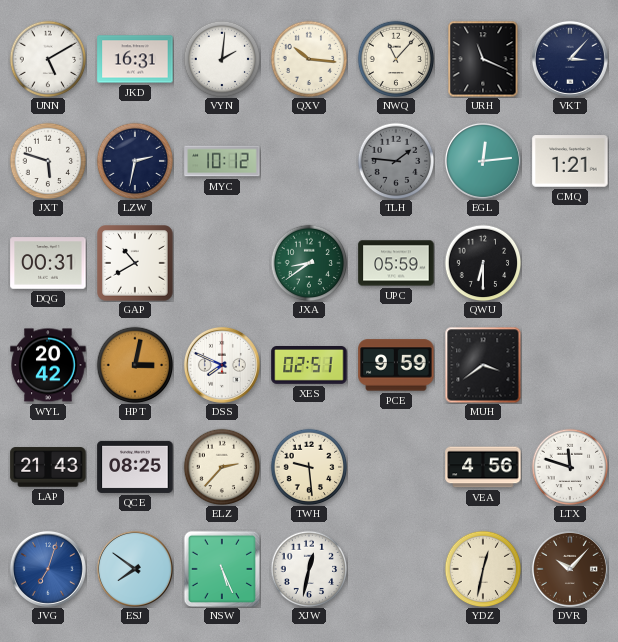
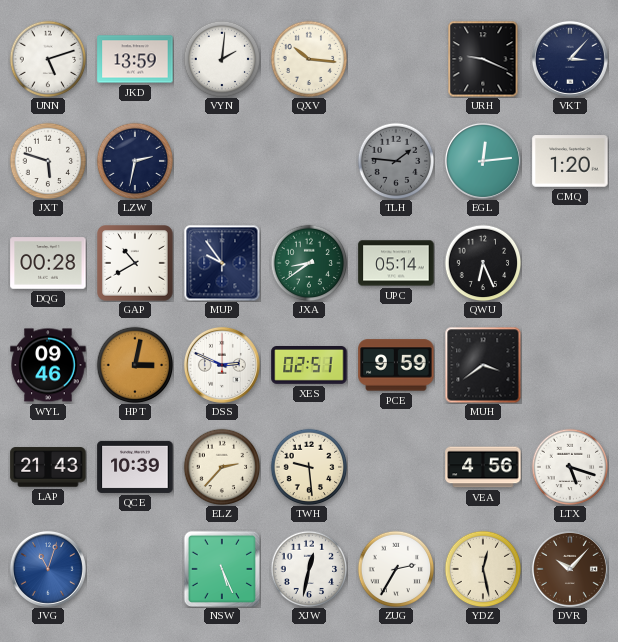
UNN: 5:10 -> 5:12 (48, 59)
JKD: 16:31 -> 13:59 (135, 59)
NWQ: 11:07 -> none (396, 59)
URH: 11:19 -> 9:19 (483, 59)
MYC: 10:12 -> none (222, 161)
CMQ: 1:21 -> 1:20 (570, 161)
DQG: 00:31 -> 00:28 (48, 263)
MUP: none -> 9:54 (222, 263)
UPC: 05:59 -> 05:14 (396, 263)
QWU: 6:30 -> 6:26 (483, 263)
WYL: 20:42 -> 09:46 (48, 365)
DSS: 7:49 -> 2:49 (222, 365)
QCE: 08:25 -> 10:39 (135, 467)
LTX: 11:48 -> 5:18 (570, 467)
JVG: 7:03 -> 11:03 (48, 569)
ESJ: 7:51 -> none (135, 569)
ZUG: none -> 2:35 (396, 569)
YDZ: 12:32 -> 12:28 (483, 569)
